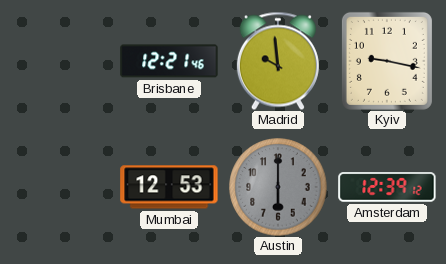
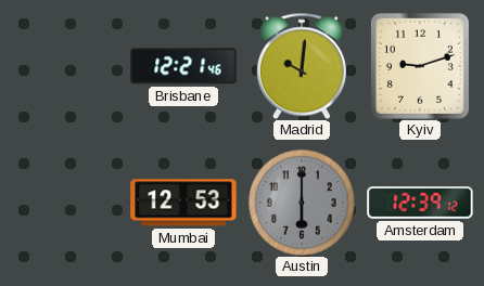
Madrid: 9:59 -> 10:01 (302, 66)
Kyiv: 9:17 -> 9:12 (420, 66)
